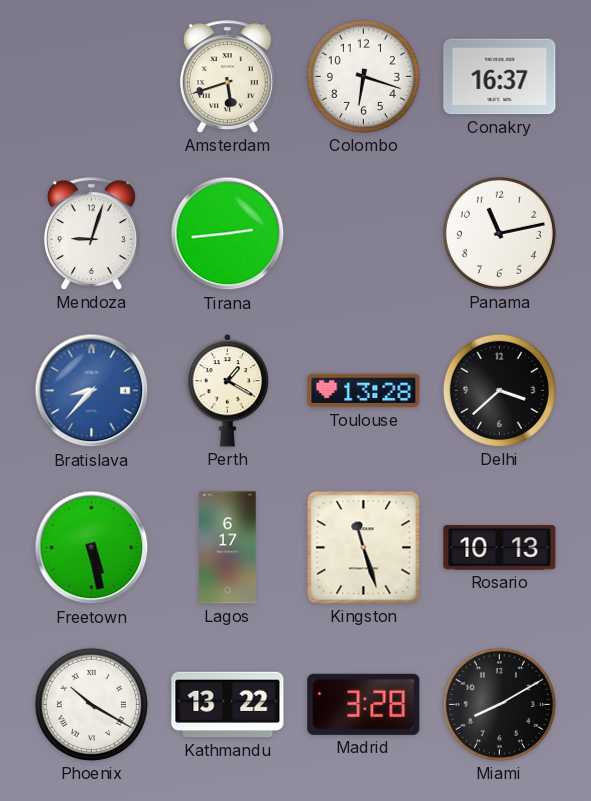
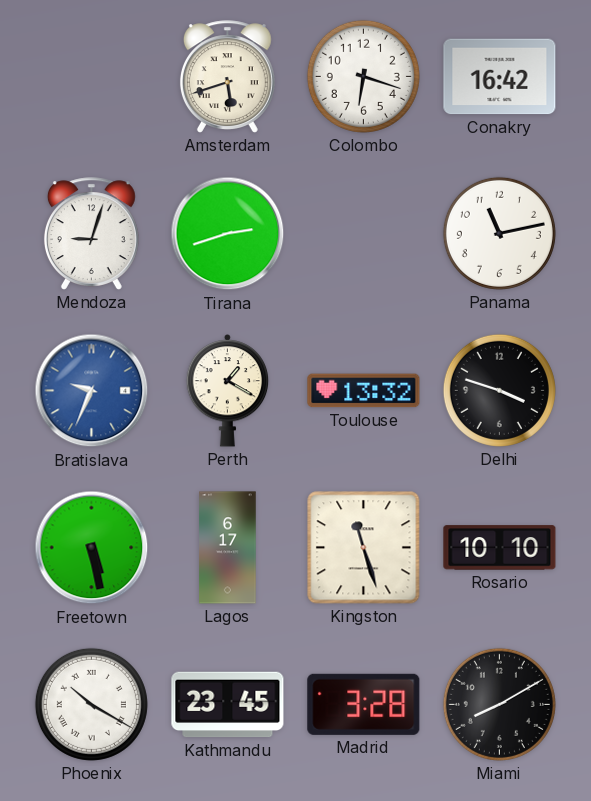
Conakry: 16:37 -> 16:42 (500, 77)
Tirana: 2:44 -> 2:42 (228, 234)
Bratislava: 8:37 -> 9:34 (92, 391)
Toulouse: 13:28 -> 13:32 (364, 391)
Delhi: 3:38 -> 3:48 (499, 390)
Rosario: 10:13 -> 10:10 (500, 548)
Kathmandu: 13:22 -> 23:45 (228, 705)
